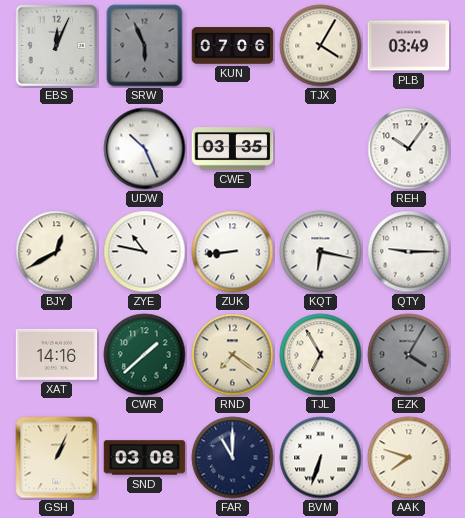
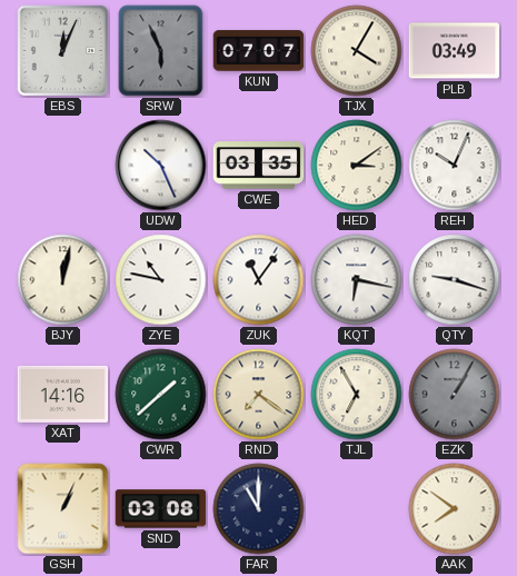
KUN: 07:06 -> 07:07 (259, 51)
HED: none -> 3:09 (357, 166)
REH: 10:06 -> 10:04 (455, 166)
BJY: 12:40 -> 12:02 (63, 280)
ZUK: 8:44 -> 11:06 (259, 280)
QTY: 9:15 -> 9:18 (455, 280)
EZK: 4:05 -> 1:05 (455, 395)
BVM: 6:33 -> none (321, 458)
AAK: 7:48 -> 7:51 (455, 509)
